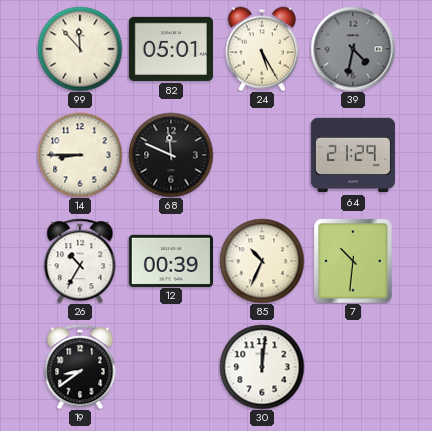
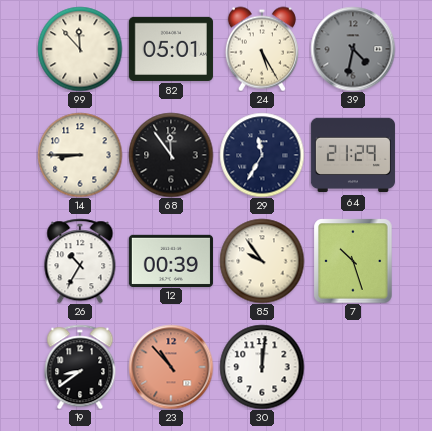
68: 11:49 -> 11:54 (171, 155)
29: none -> 11:35 (262, 155)
85: 10:34 -> 9:54 (262, 261)
7: 10:31 -> 10:27 (353, 261)
23: none -> 10:53 (171, 367)
